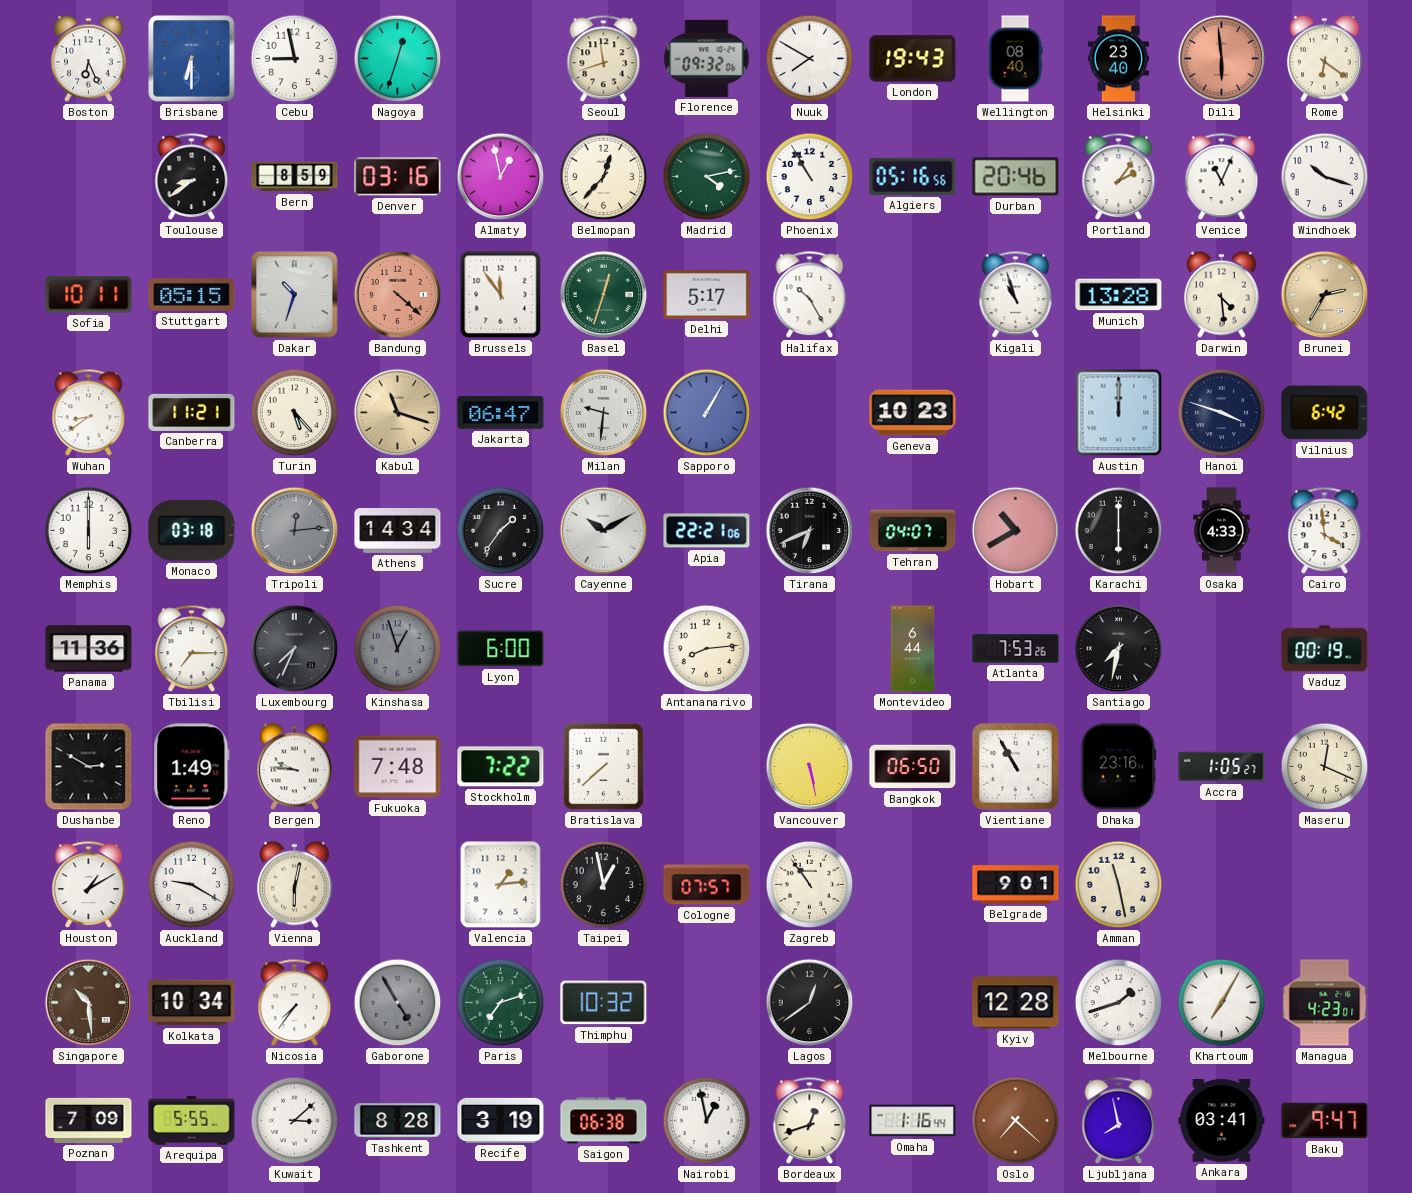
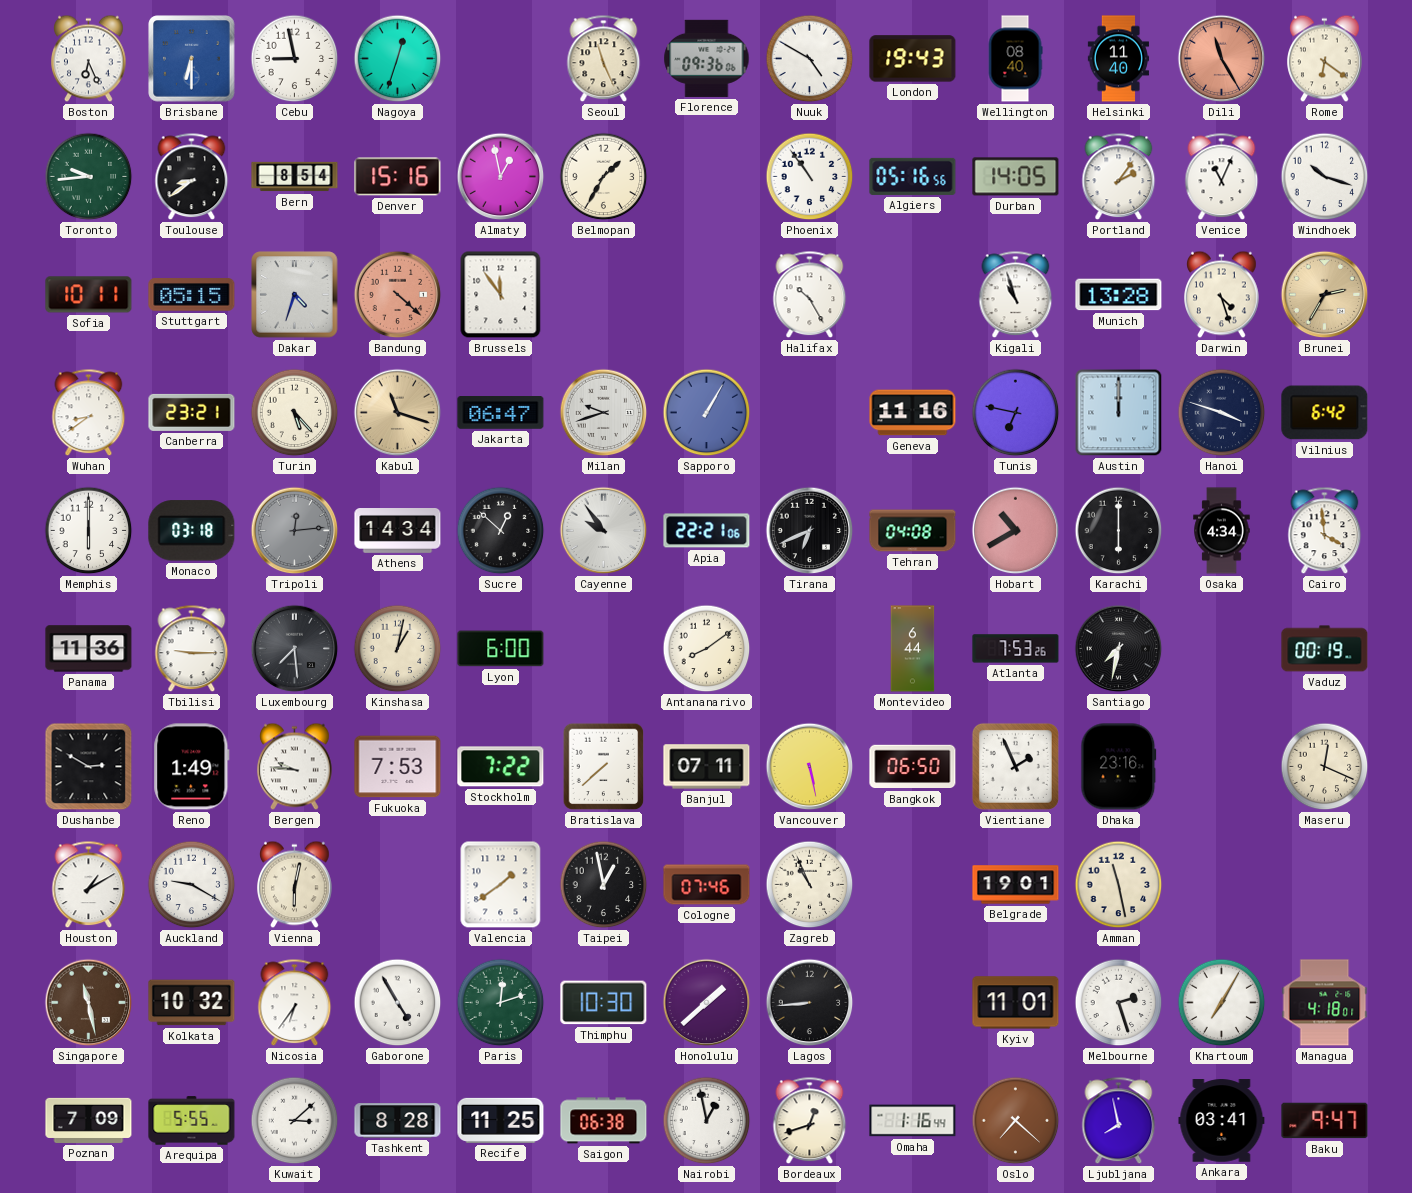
Seoul: 11:42 -> 11:26 (604, 59)
Florence: 09:32 -> 09:36 (707, 58)
Nuuk: 7:50 -> 4:50 (810, 59)
Helsinki: 23:40 -> 11:40 (1118, 59)
Dili: 5:59 -> 11:25 (1222, 59)
Toronto: none -> 9:44 (89, 177)
Bern: 8:59 -> 8:54 (295, 177)
Denver: 03:16 -> 15:16 (398, 177)
Belmopan: 12:37 -> 1:35 (604, 177)
Madrid: 4:13 -> none (707, 177)
Phoenix: 10:55 -> 10:54 (810, 177)
Durban: 20:46 -> 14:05 (1016, 177)
Dakar: 10:33 -> 4:33 (295, 295)
Basel: 12:33 -> none (604, 295)
Delhi: 5:17 -> none (707, 294)
Darwin: 4:29 -> 4:27 (1222, 295)
Canberra: 11:21 -> 23:21 (192, 412)
Milan: 9:31 -> 9:42 (604, 413)
Geneva: 10:23 -> 11:16 (913, 413)
Tunis: none -> 6:47 (1016, 413)
Sucre: 1:36 -> 12:52 (501, 531)
Cayenne: 10:10 -> 9:54 (604, 531)
Tehran: 04:07 -> 04:08 (913, 531)
Osaka: 4:33 -> 4:34 (1222, 531)
Tbilisi: 7:15 -> 9:15 (192, 649)
Luxembourg: 7:34 -> 7:29 (295, 649)
Kinshasa: 12:57 -> 1:02 (398, 649)
Kinshasa dial: grey -> cream (398, 649)
Antananarivo: 8:14 -> 8:09 (707, 649)
Fukuoka: 7:48 -> 7:53 (398, 767)
Banjul: none -> 07:11 (707, 767)
Vientiane: 10:55 -> 1:56 (1015, 766)
Accra: 1:05 -> none (1222, 767)
Valencia: 1:14 -> 1:39 (501, 885)
Cologne: 07:57 -> 07:46 (707, 885)
Zagreb: 10:54 -> 10:56 (810, 885)
Belgrade: 9:01 -> 19:01 (1016, 885)
Singapore: 10:29 -> 11:28 (89, 1003)
Kolkata: 10:34 -> 10:32 (192, 1003)
Nicosia: 7:36 -> 6:36 (295, 1003)
Gaborone dial: grey -> white (398, 1003)
Paris: 7:12 -> 12:12 (501, 1003)
Thimphu: 10:32 -> 10:30 (604, 1003)
Honolulu: none -> 1:38 (707, 1003)
Lagos: 12:39 -> 8:44 (810, 1003)
Kyiv: 12:28 -> 11:01 (1016, 1003)
Melbourne: 1:42 -> 2:27 (1119, 1003)
Managua: 4:23 -> 4:18 (1325, 1003)
Recife: 3:19 -> 11:25 (501, 1120)
